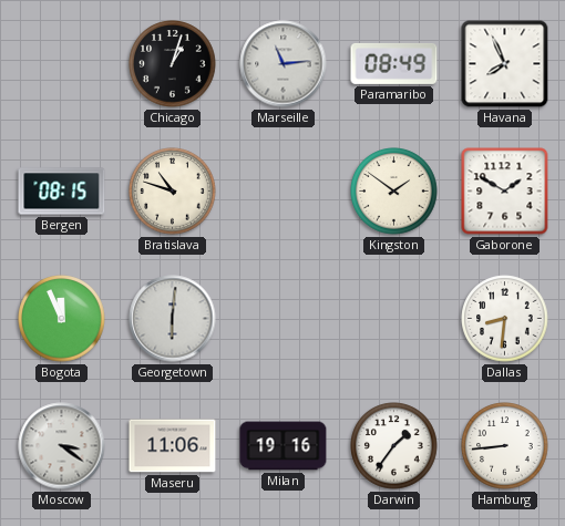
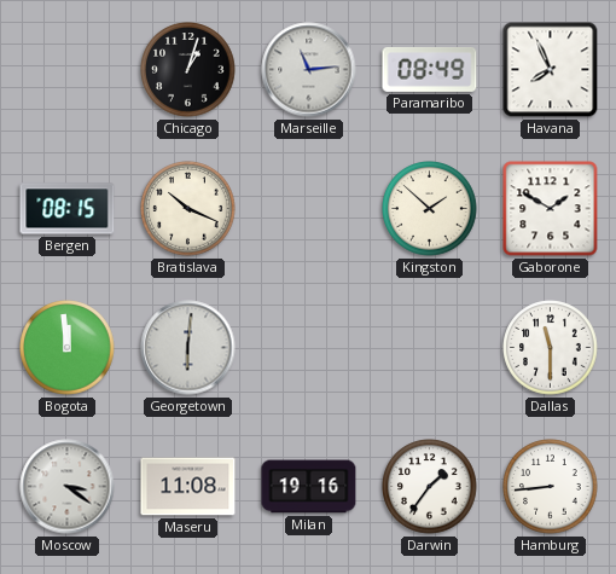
Bratislava: 10:48 -> 10:19 (188, 209)
Kingston: 1:51 -> 1:52 (430, 209)
Bogota: 11:56 -> 11:59 (68, 348)
Dallas: 8:31 -> 11:30 (551, 348)
Maseru: 11:06 -> 11:08 (188, 487)
